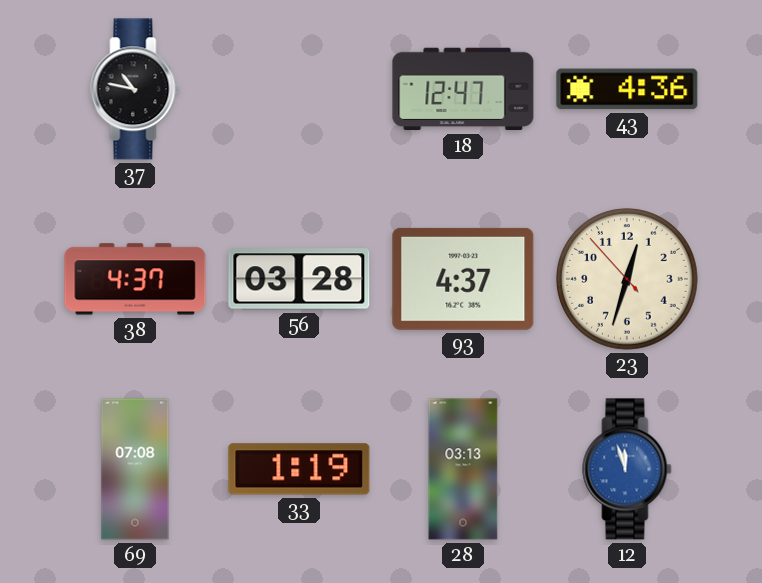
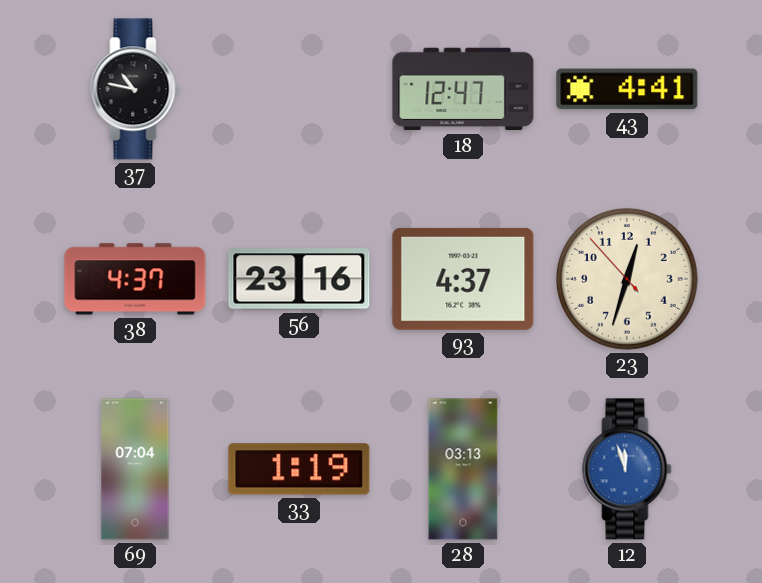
43: 4:36 -> 4:41 (627, 89)
56: 03:28 -> 23:16 (299, 279)
69: 07:08 -> 07:04 (135, 469)
